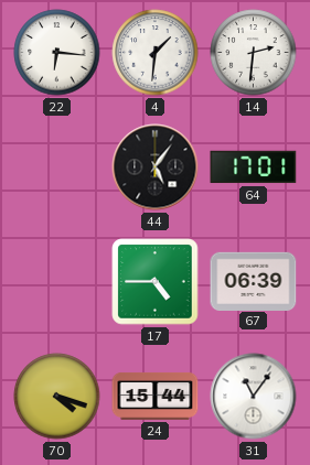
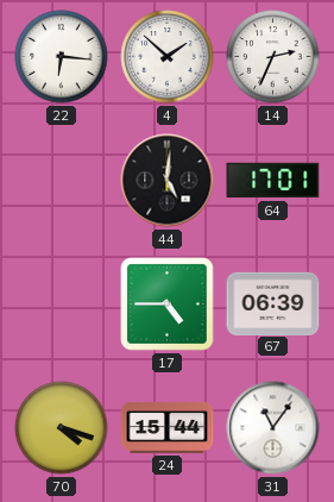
4: 1:31 -> 1:52 (168, 57)
14: 2:31 -> 2:34 (273, 57)
44: 5:06 -> 5:01 (168, 181)
